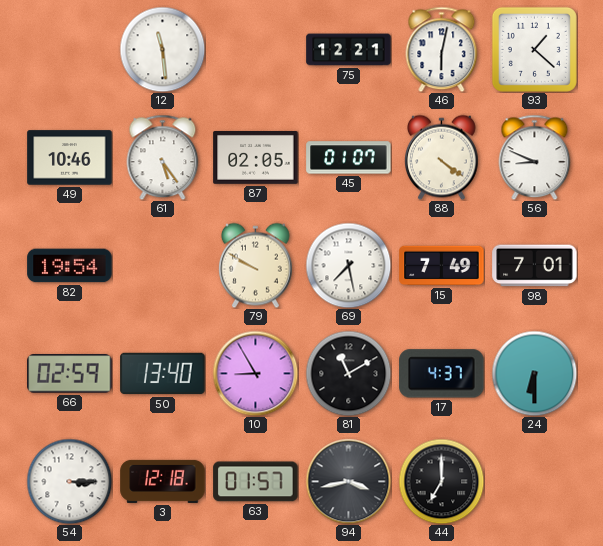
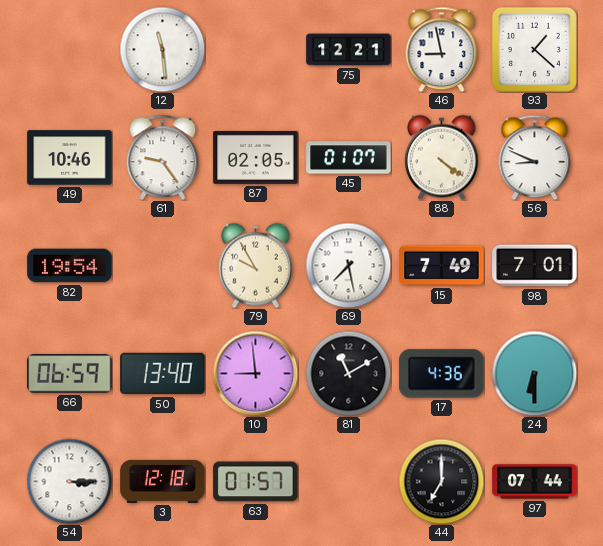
46: 6:02 -> 8:58 (442, 49)
61: 5:24 -> 9:24 (163, 157)
79: 9:50 -> 9:55 (256, 265)
66: 02:59 -> 06:59 (70, 374)
10: 8:55 -> 8:59 (255, 373)
17: 4:37 -> 4:36 (442, 374)
94: 3:43 -> none (348, 481)
97: none -> 07:44 (535, 482)
